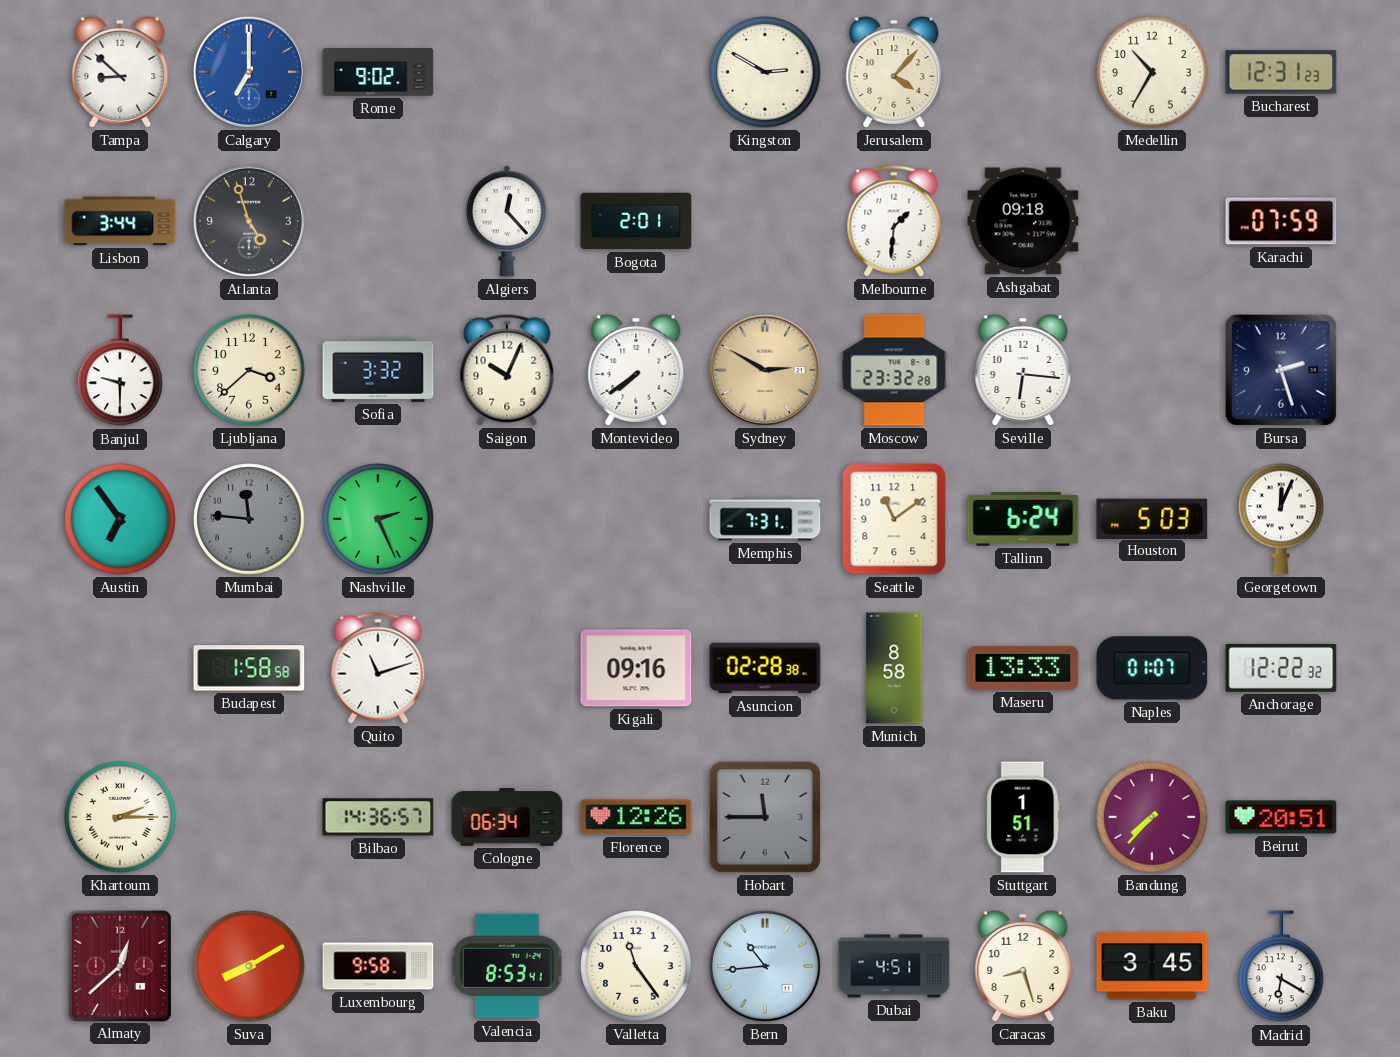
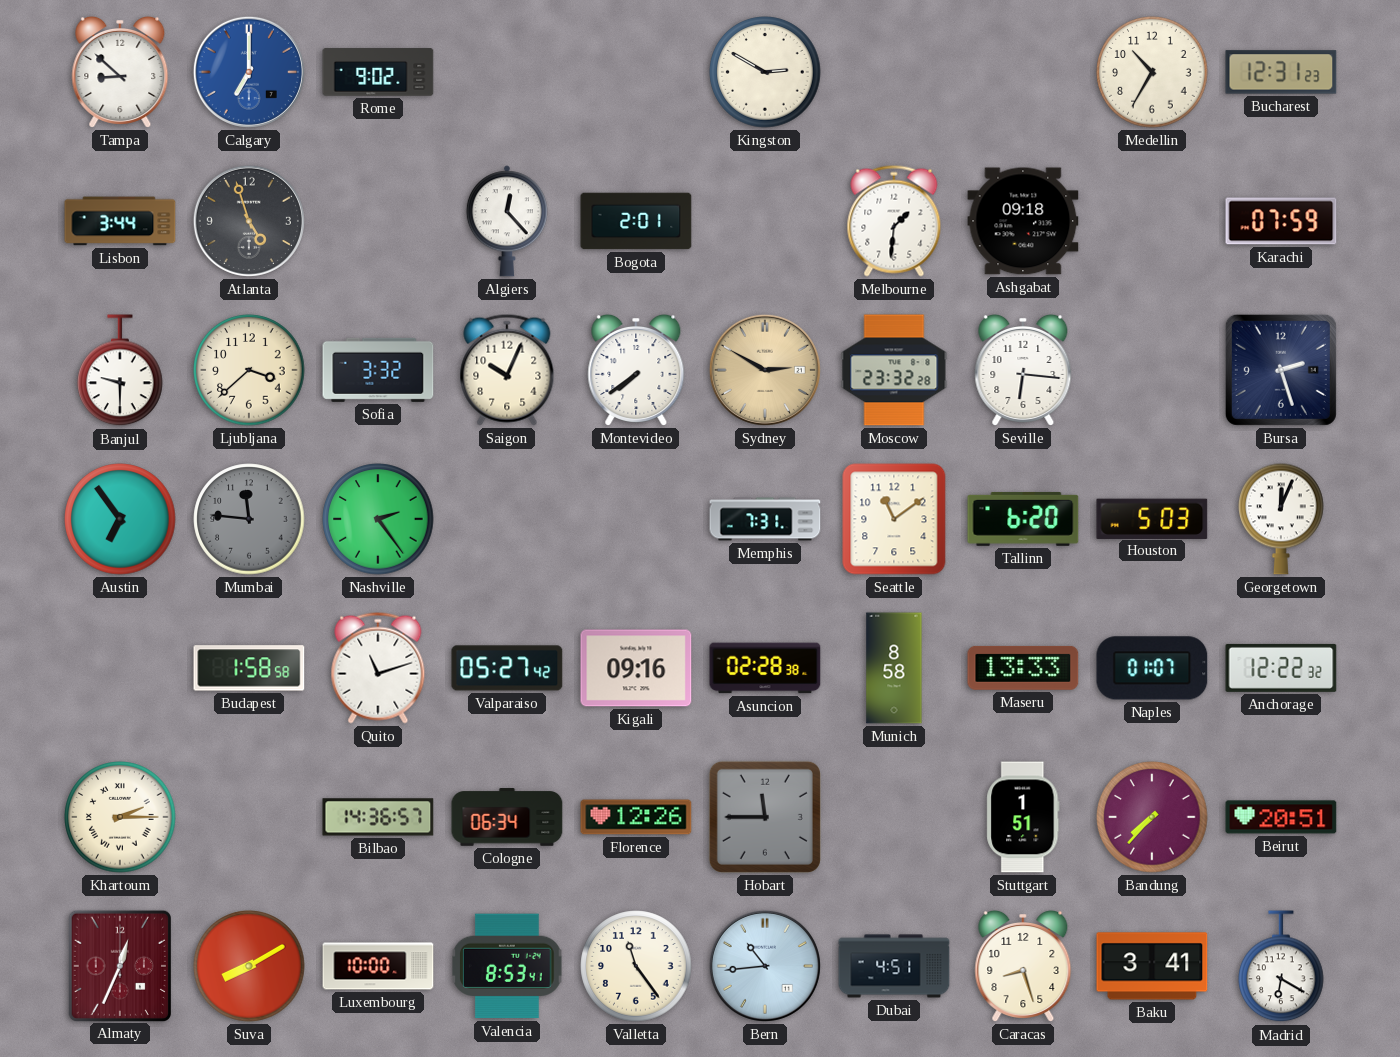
Jerusalem: 4:07 -> none (894, 72)
Nashville: 2:26 -> 2:24 (378, 519)
Tallinn: 6:24 -> 6:20 (1023, 519)
Valparaiso: none -> 05:27 (507, 668)
Almaty: 12:38 -> 12:34 (119, 965)
Luxembourg: 9:58 -> 10:00 (378, 966)
Baku: 3:45 -> 3:41 (1152, 966)
